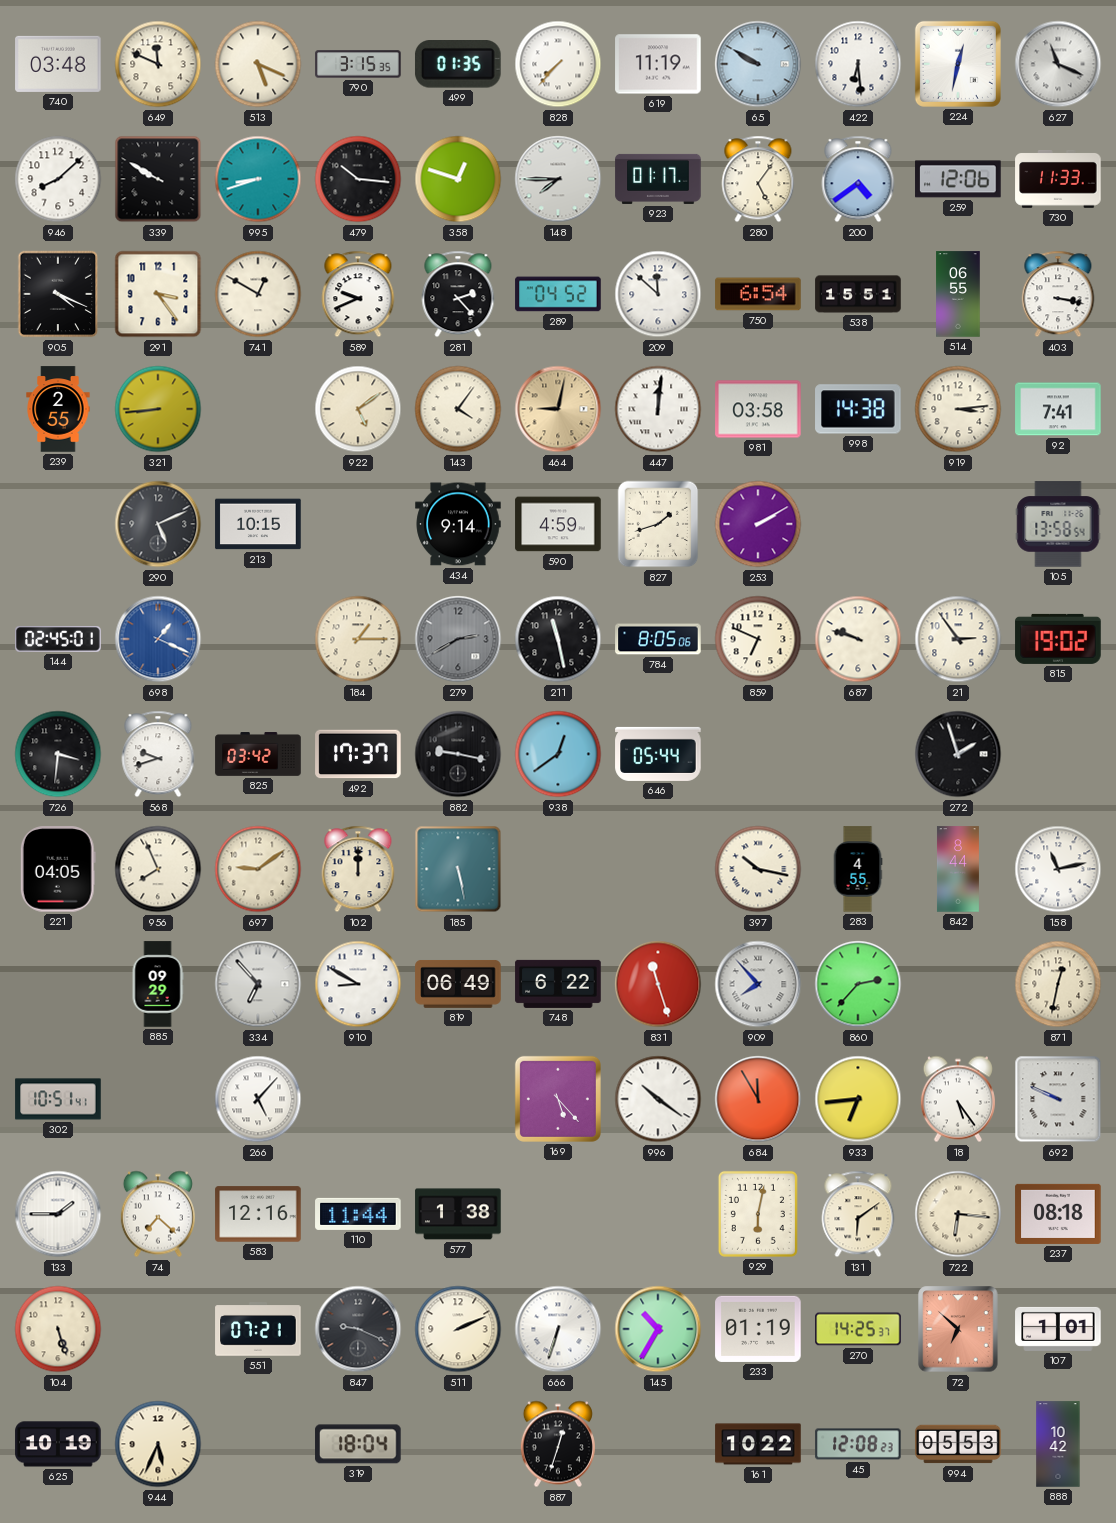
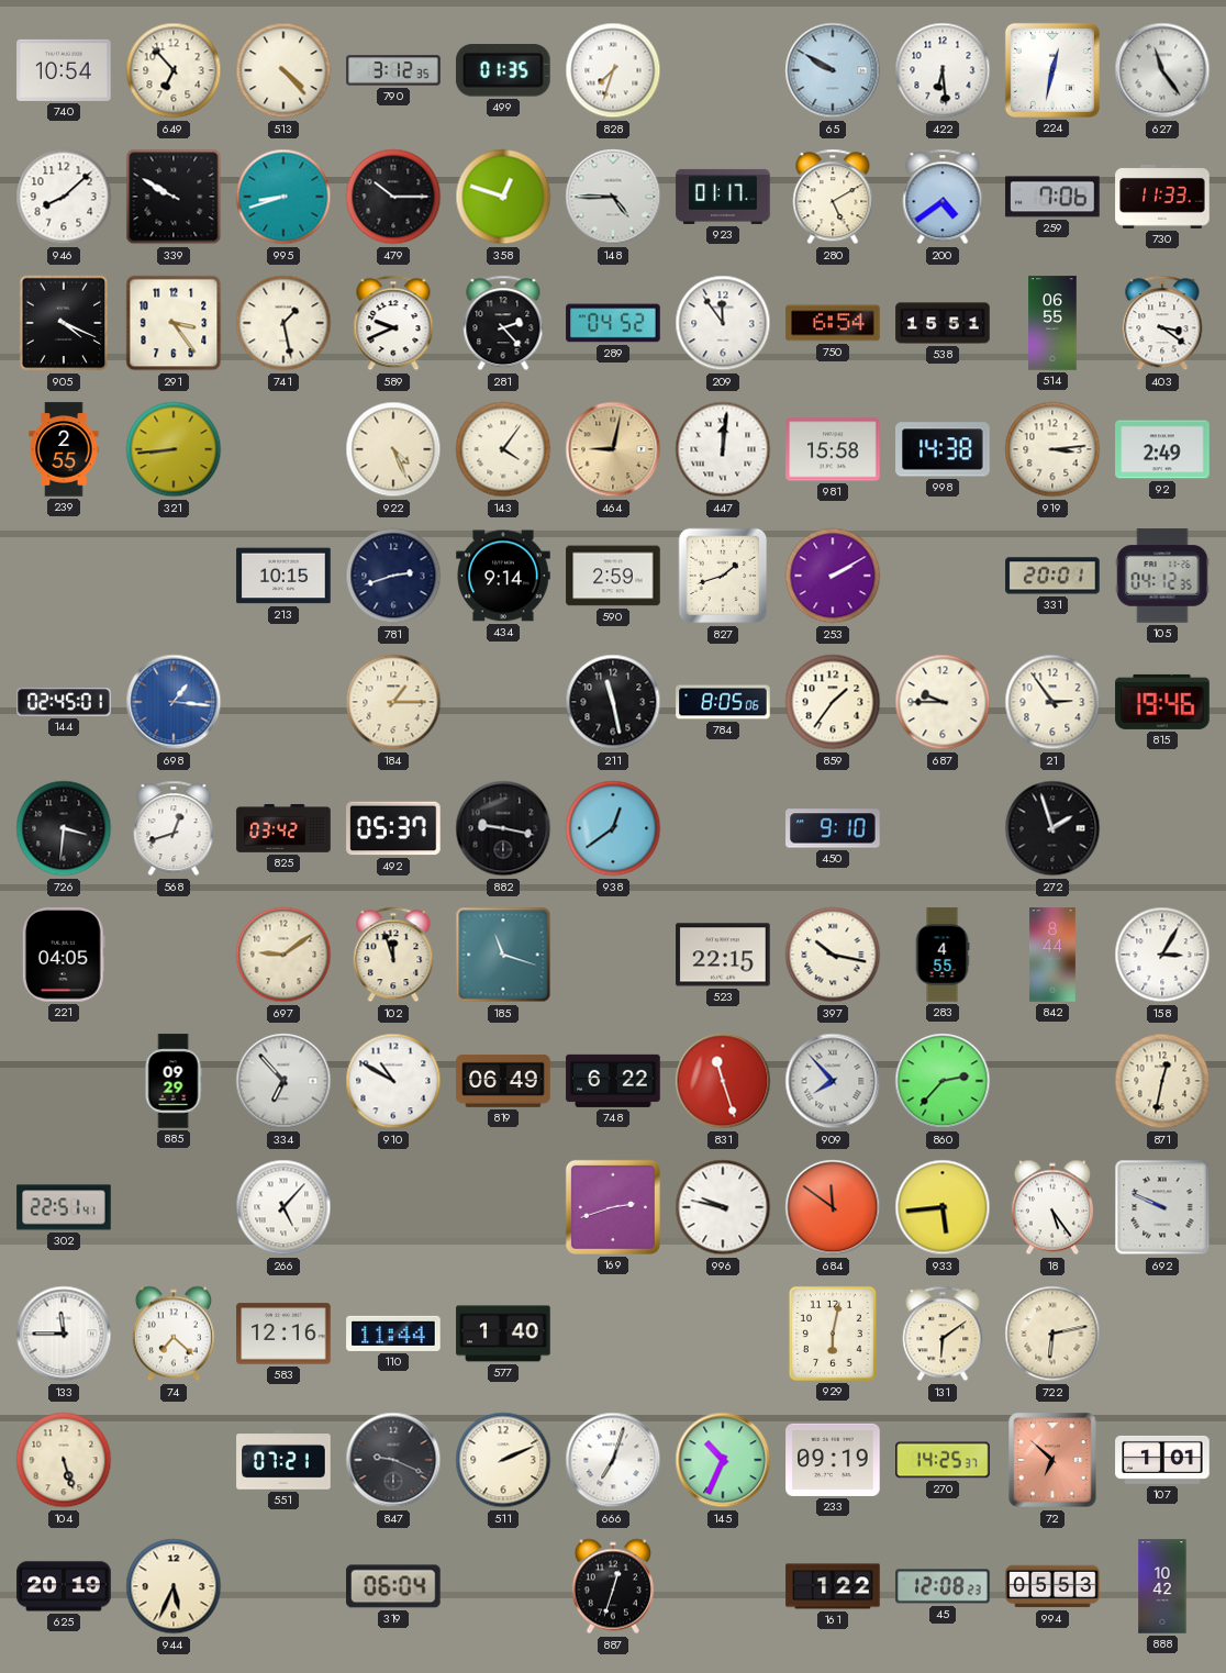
740: 03:48 -> 10:54 (64, 70)
649: 11:49 -> 6:53 (174, 70)
513: 5:19 -> 4:23 (283, 70)
790: 3:15 -> 3:12 (393, 70)
828: 7:37 -> 7:33 (613, 70)
619: 11:19 -> none (658, 64)
627: 11:19 -> 11:24 (1162, 70)
479: 10:16 -> 10:15 (393, 197)
148: 7:45 -> 4:45 (613, 197)
280: 5:06 -> 5:10 (833, 197)
259: 12:06 -> 7:06 (1052, 197)
741: 12:50 -> 1:28 (283, 323)
209: 11:52 -> 11:54 (723, 323)
403: 3:17 -> 3:21 (1162, 323)
922: 5:09 -> 4:26 (393, 449)
981: 03:58 -> 15:58 (833, 449)
92: 7:41 -> 2:49 (1162, 449)
290: 5:11 -> none (158, 524)
781: none -> 2:42 (393, 576)
590: 4:59 -> 2:59 (613, 576)
331: none -> 20:01 (1052, 576)
105: 13:58 -> 04:12 (1162, 576)
698: 1:19 -> 1:16 (174, 702)
279: 2:40 -> none (458, 639)
859: 6:49 -> 1:36 (833, 702)
687: 9:48 -> 9:45 (943, 702)
815: 19:02 -> 19:46 (1162, 702)
568: 9:42 -> 12:42 (174, 828)
492: 17:37 -> 05:37 (393, 828)
646: 05:44 -> none (658, 754)
450: none -> 9:10 (833, 828)
956: 7:56 -> none (158, 869)
102: 12:00 -> 11:57 (393, 955)
185: 5:28 -> 11:18 (503, 955)
523: none -> 22:15 (723, 955)
158: 11:13 -> 3:05 (1162, 955)
910: 8:50 -> 10:50 (393, 1081)
302: 10:51 -> 22:51 (64, 1207)
169: 5:23 -> 2:42 (613, 1207)
996: 10:21 -> 9:47 (723, 1207)
684: 11:55 -> 11:51 (833, 1207)
933: 6:44 -> 5:44 (943, 1207)
133: 1:45 -> 11:45 (64, 1334)
577: 1:38 -> 1:40 (503, 1334)
722: 6:16 -> 6:13 (1052, 1334)
237: 08:18 -> none (1058, 1214)
666: 6:33 -> 7:03 (613, 1460)
145: 10:35 -> 10:34 (723, 1460)
233: 01:19 -> 09:19 (833, 1460)
625: 10:19 -> 20:19 (64, 1586)
319: 18:04 -> 06:04 (393, 1586)
161: 10:22 -> 1:22 (833, 1586)
